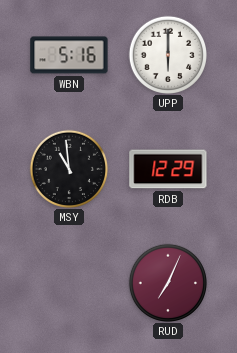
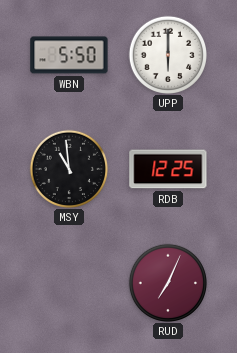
WBN: 5:16 -> 5:50 (69, 55)
RDB: 12:29 -> 12:25 (168, 169)
